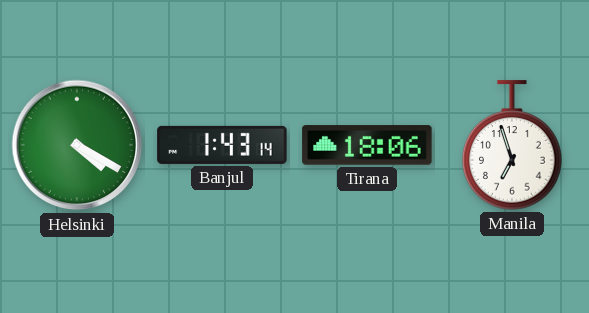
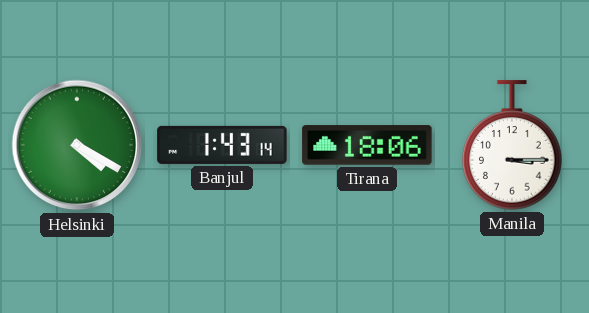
Manila: 6:57 -> 3:15 (512, 145)
